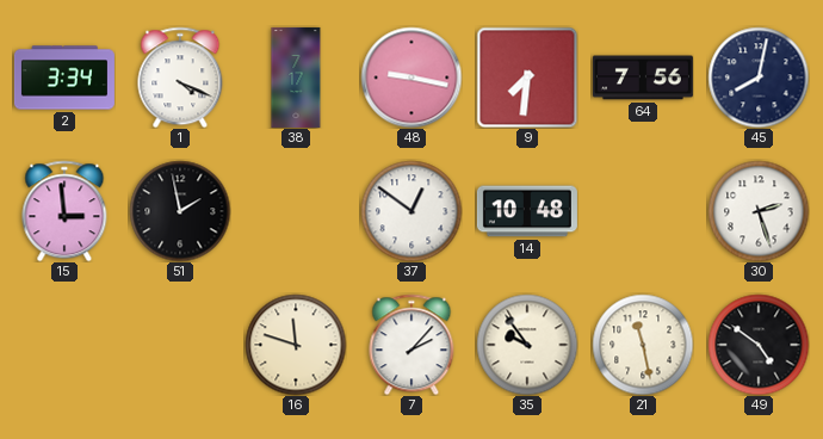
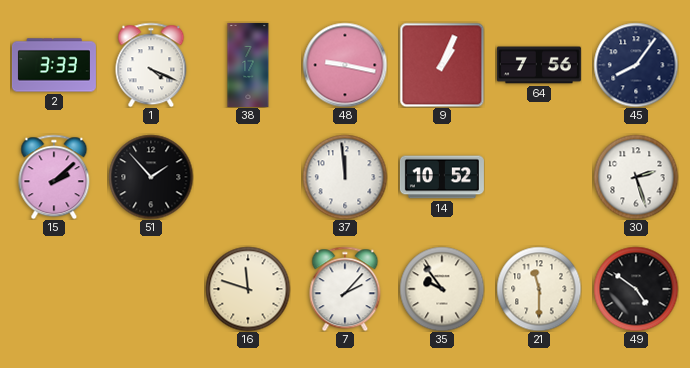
2: 3:34 -> 3:33 (54, 65)
9: 7:31 -> 1:04 (442, 65)
45: 8:02 -> 8:06 (636, 65)
15: 2:59 -> 2:08 (54, 177)
51: 1:58 -> 1:53 (151, 177)
37: 12:51 -> 11:59 (345, 177)
14: 10:48 -> 10:52 (442, 177)
21: 11:28 -> 11:30 (539, 289)
